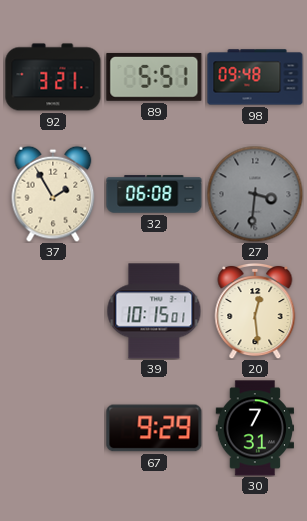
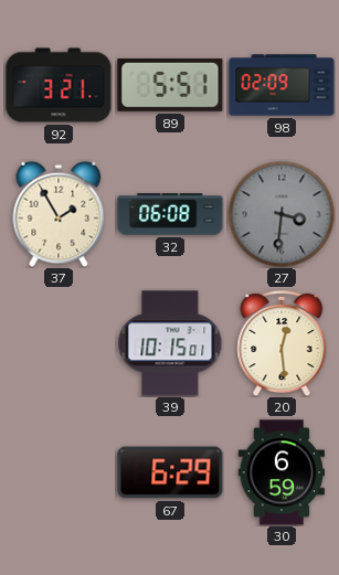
98: 09:48 -> 02:09 (282, 85)
67: 9:29 -> 6:29 (170, 472)
30: 7:31 -> 6:59 (282, 472)
